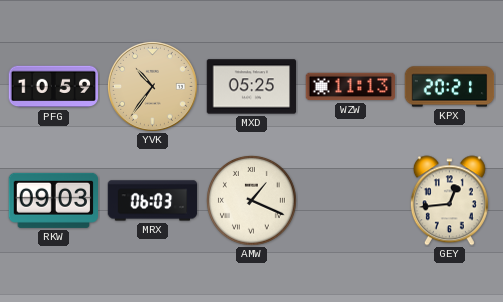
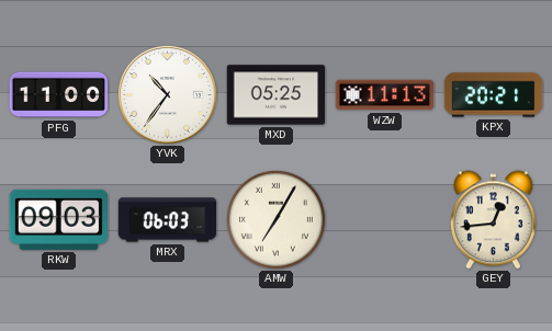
PFG: 10:59 -> 11:00 (59, 95)
YVK dial: champagne -> white (168, 95)
AMW: 1:19 -> 7:05 (277, 220)
